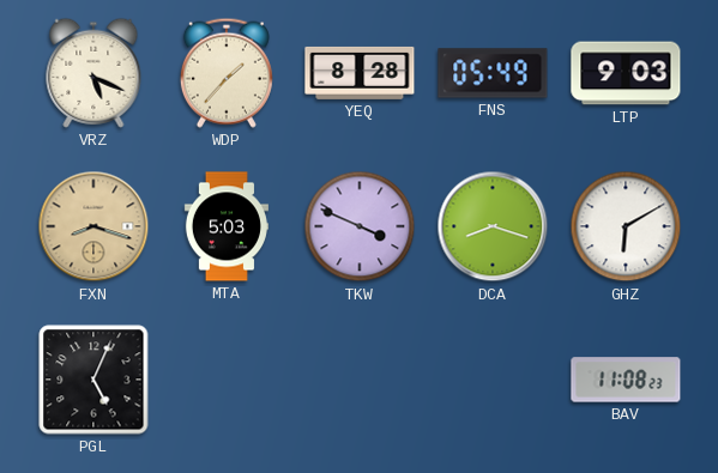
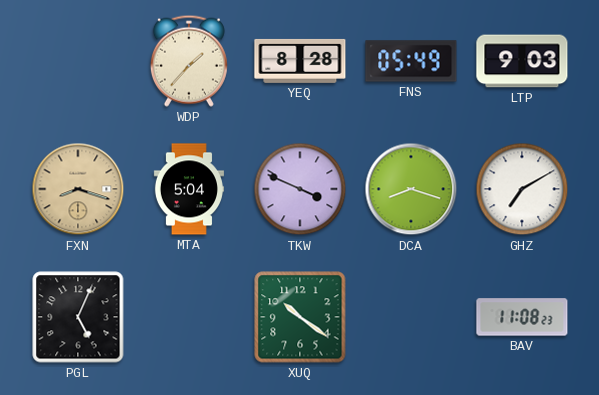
VRZ: 5:19 -> none (93, 73)
MTA: 5:03 -> 5:04 (189, 189)
GHZ: 6:10 -> 7:10 (522, 189)
XUQ: none -> 10:21 (300, 317)
